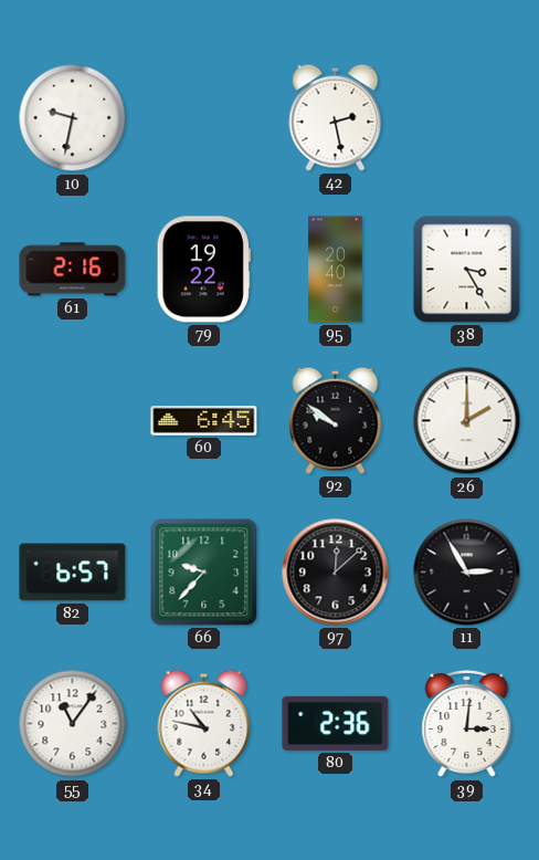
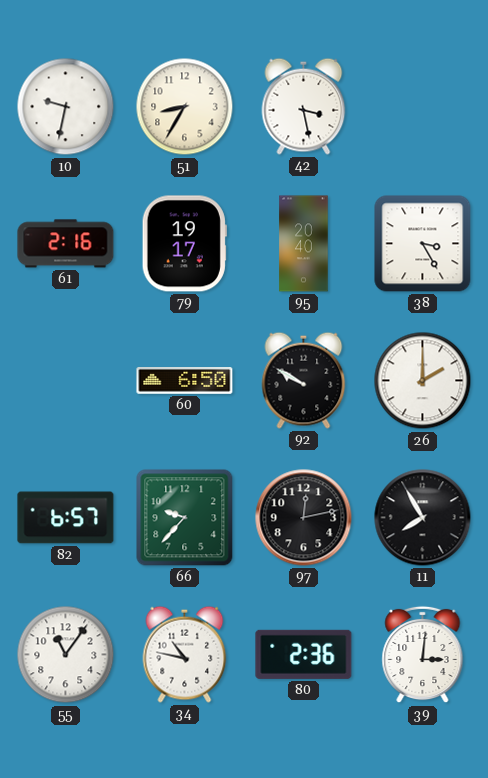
51: none -> 8:35 (185, 107)
42: 2:28 -> 3:28 (304, 106)
79: 19:22 -> 19:17 (184, 244)
60: 6:45 -> 6:50 (185, 381)
92: 9:51 -> 9:50 (304, 380)
97: 12:08 -> 12:13 (304, 518)
11: 2:55 -> 7:55 (423, 518)
